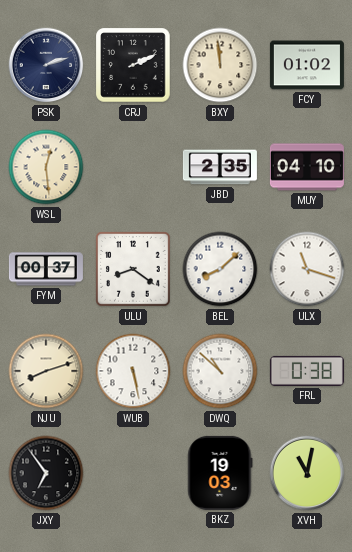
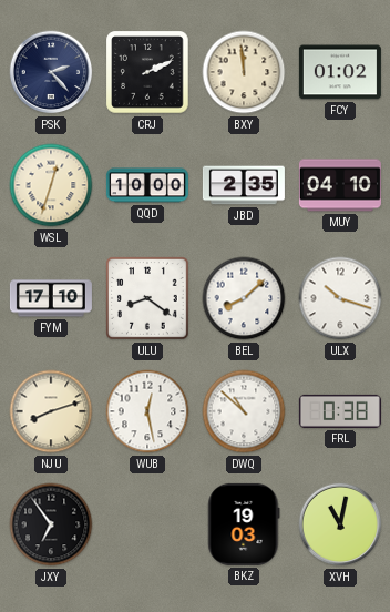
PSK: 2:12 -> 2:23 (51, 72)
WSL: 12:29 -> 12:33 (51, 185)
QQD: none -> 10:00 (147, 185)
FYM: 00:37 -> 17:10 (51, 298)
ULX: 11:18 -> 10:18 (340, 298)
WUB: 5:28 -> 12:28 (147, 411)
